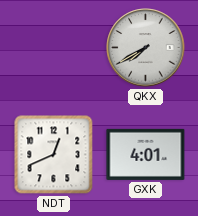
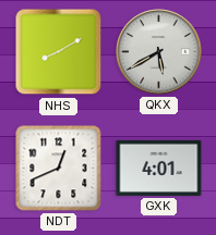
NHS: none -> 8:10 (59, 52)
QKX: 7:40 -> 5:40 (159, 52)
